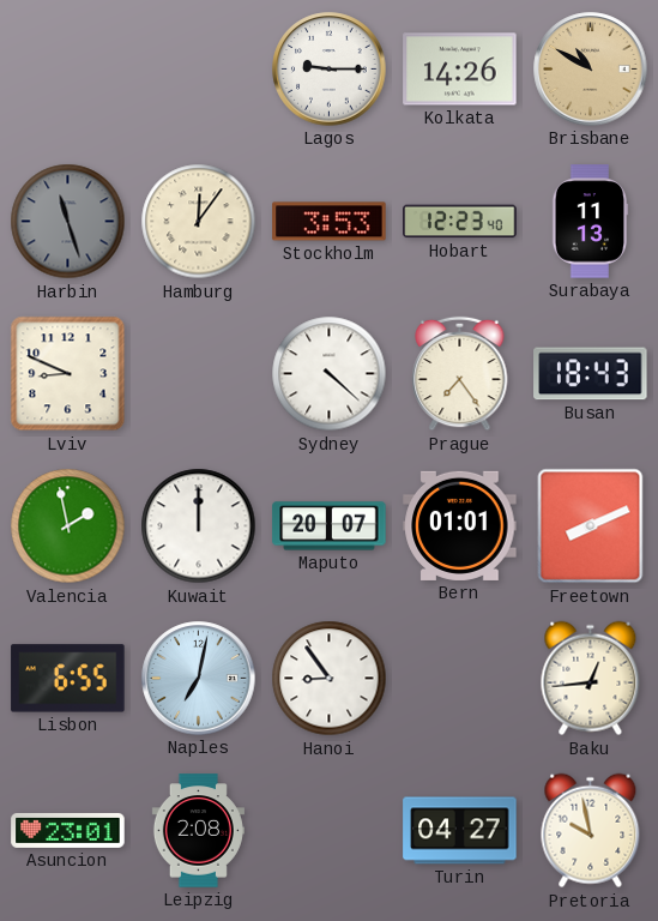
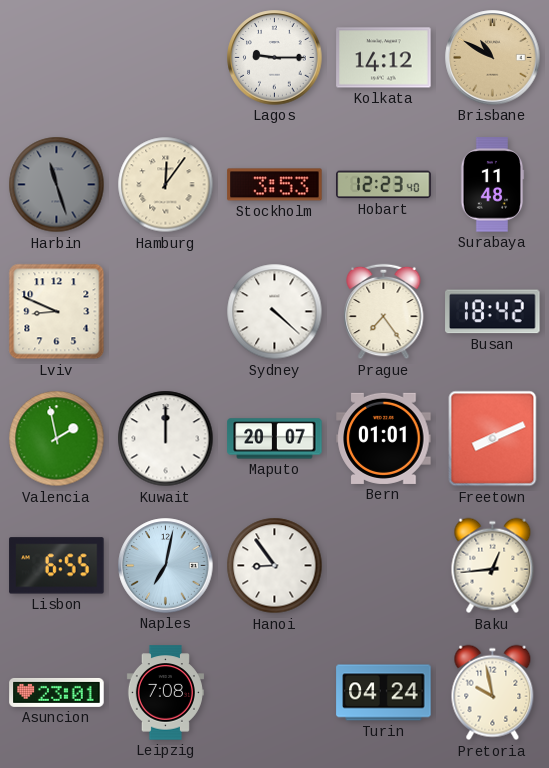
Kolkata: 14:26 -> 14:12 (384, 58)
Surabaya: 11:13 -> 11:48 (492, 185)
Busan: 18:43 -> 18:42 (493, 312)
Leipzig: 2:08 -> 7:08 (165, 693)
Turin: 04:27 -> 04:24 (384, 693)
